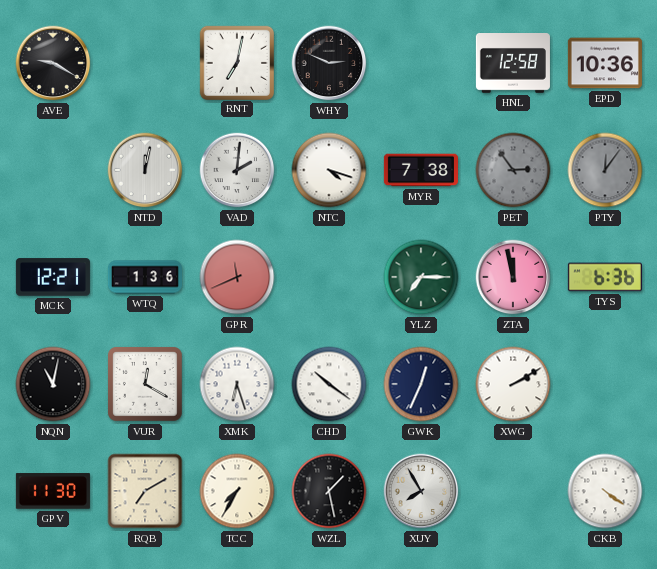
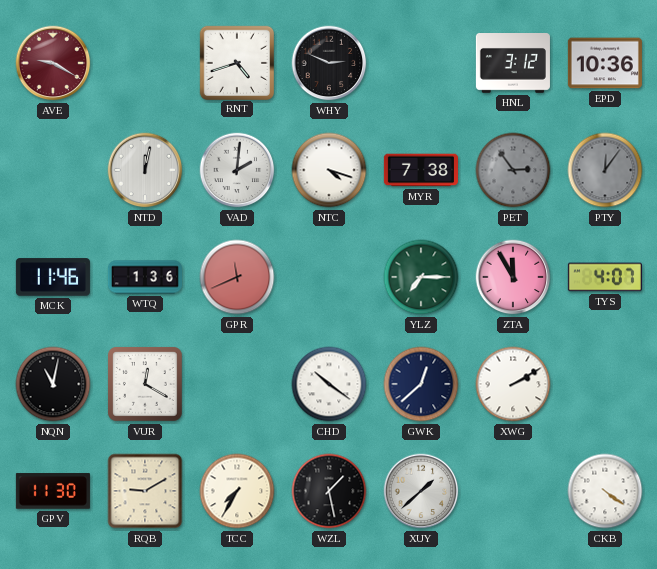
AVE dial: black -> burgundy (53, 63)
RNT: 7:02 -> 4:42 (236, 62)
HNL: 12:58 -> 3:12 (513, 64)
MCK: 12:21 -> 11:46 (53, 277)
ZTA: 11:58 -> 11:55 (513, 277)
TYS: 6:36 -> 4:07 (605, 277)
XMK: 6:27 -> none (237, 384)
GWK: 12:34 -> 12:38 (421, 384)
RQB: 7:10 -> 9:10 (145, 491)
XUY: 7:55 -> 1:38 (421, 491)
